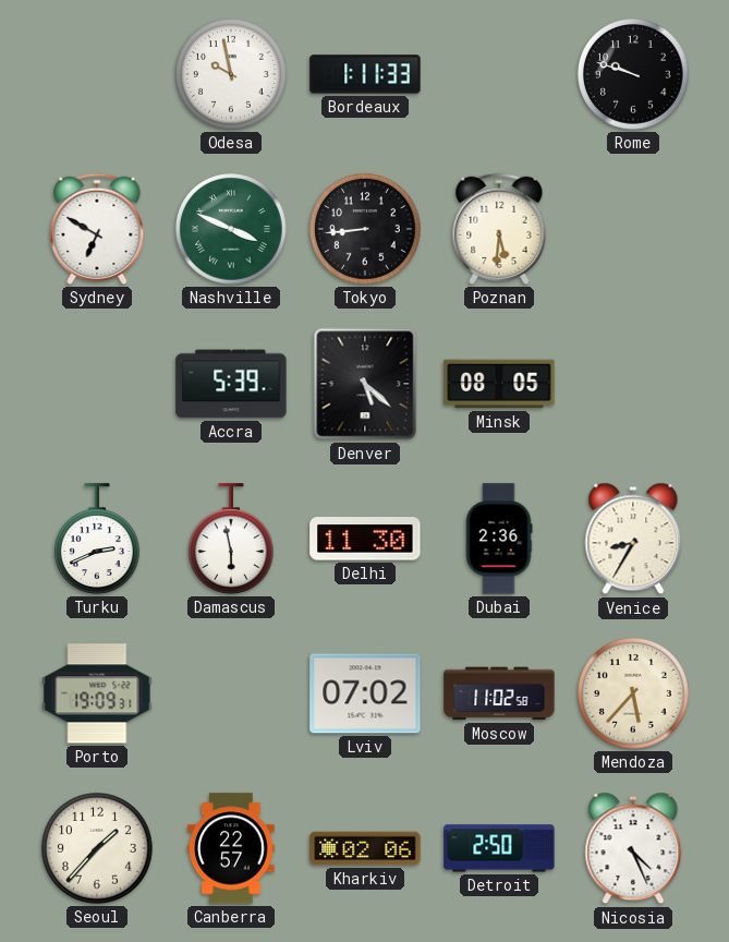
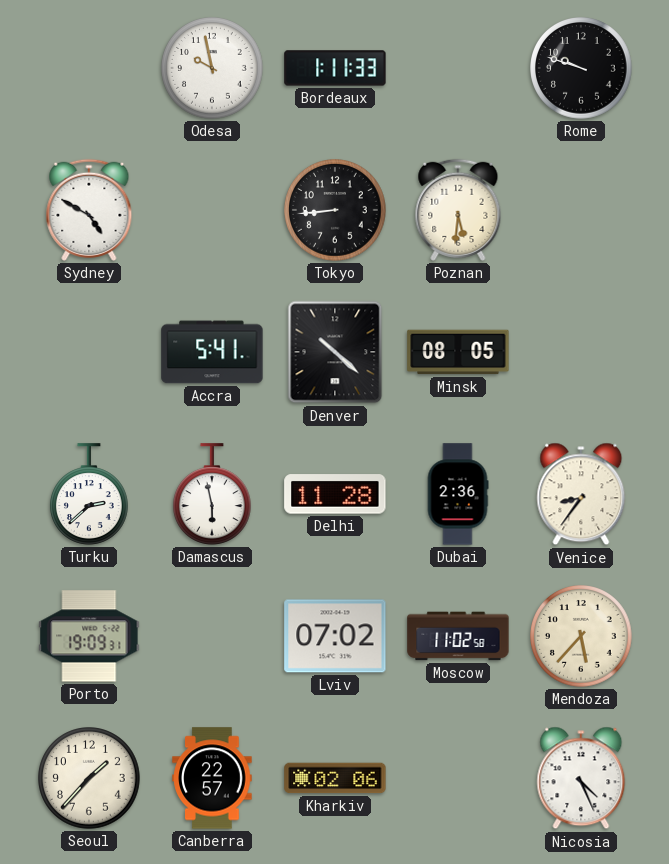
Sydney: 6:50 -> 4:50 (89, 210)
Nashville: 3:49 -> none (232, 230)
Accra: 5:39 -> 5:41 (212, 352)
Denver: 5:22 -> 10:22 (335, 352)
Turku: 2:41 -> 2:38 (89, 494)
Delhi: 11:30 -> 11:28 (335, 494)
Venice: 8:35 -> 8:36 (581, 494)
Detroit: 2:50 -> none (499, 848)
